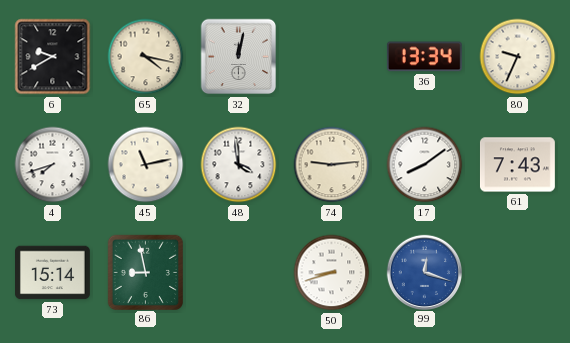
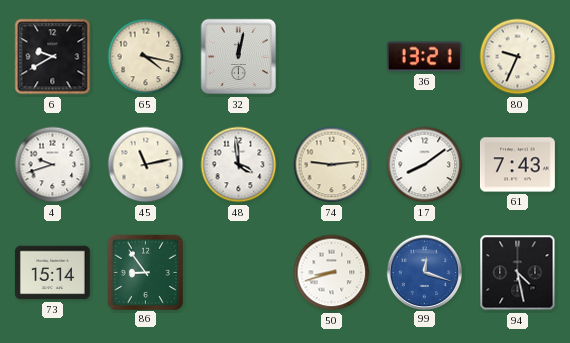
36: 13:34 -> 13:21 (424, 57)
4: 7:42 -> 9:42 (53, 165)
86: 8:58 -> 8:54 (146, 272)
94: none -> 4:28 (518, 273)
